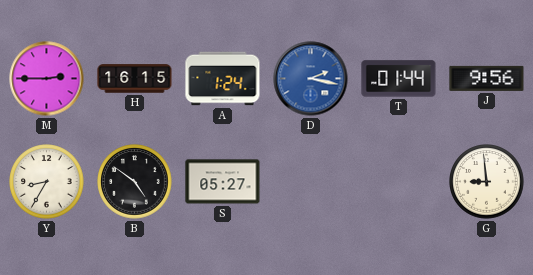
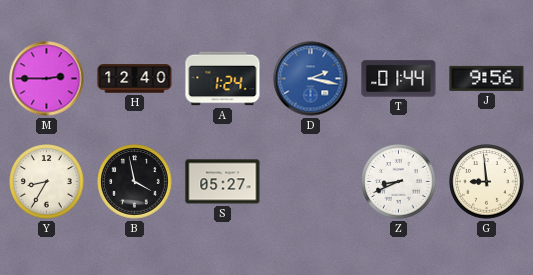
H: 16:15 -> 12:40 (135, 79)
B: 4:51 -> 3:58 (135, 182)
Z: none -> 8:41 (399, 182)
